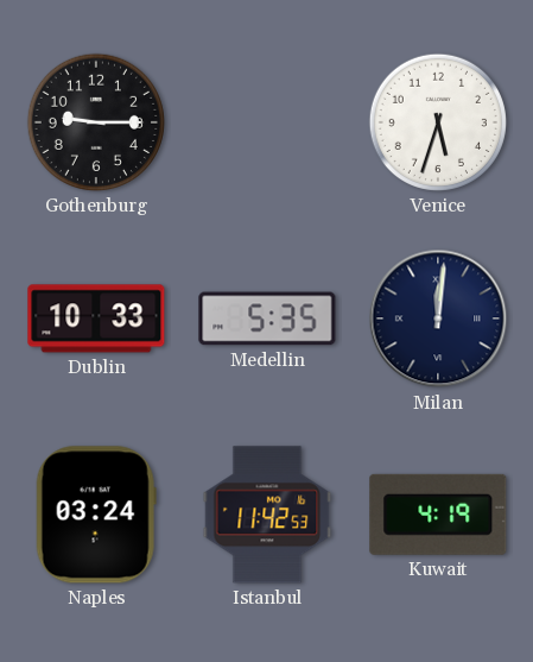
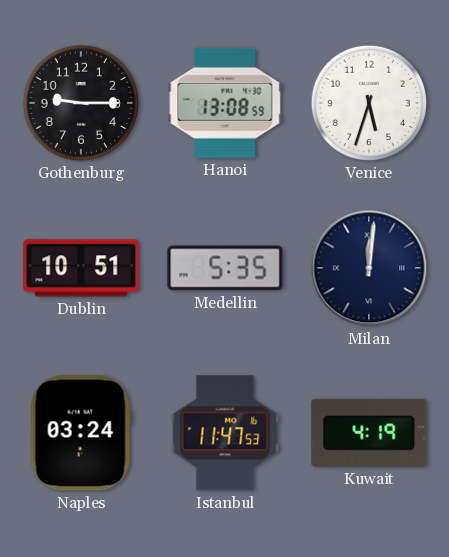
Hanoi: none -> 13:08 (225, 103)
Dublin: 10:33 -> 10:51 (81, 268)
Istanbul: 11:42 -> 11:47 (225, 433)
